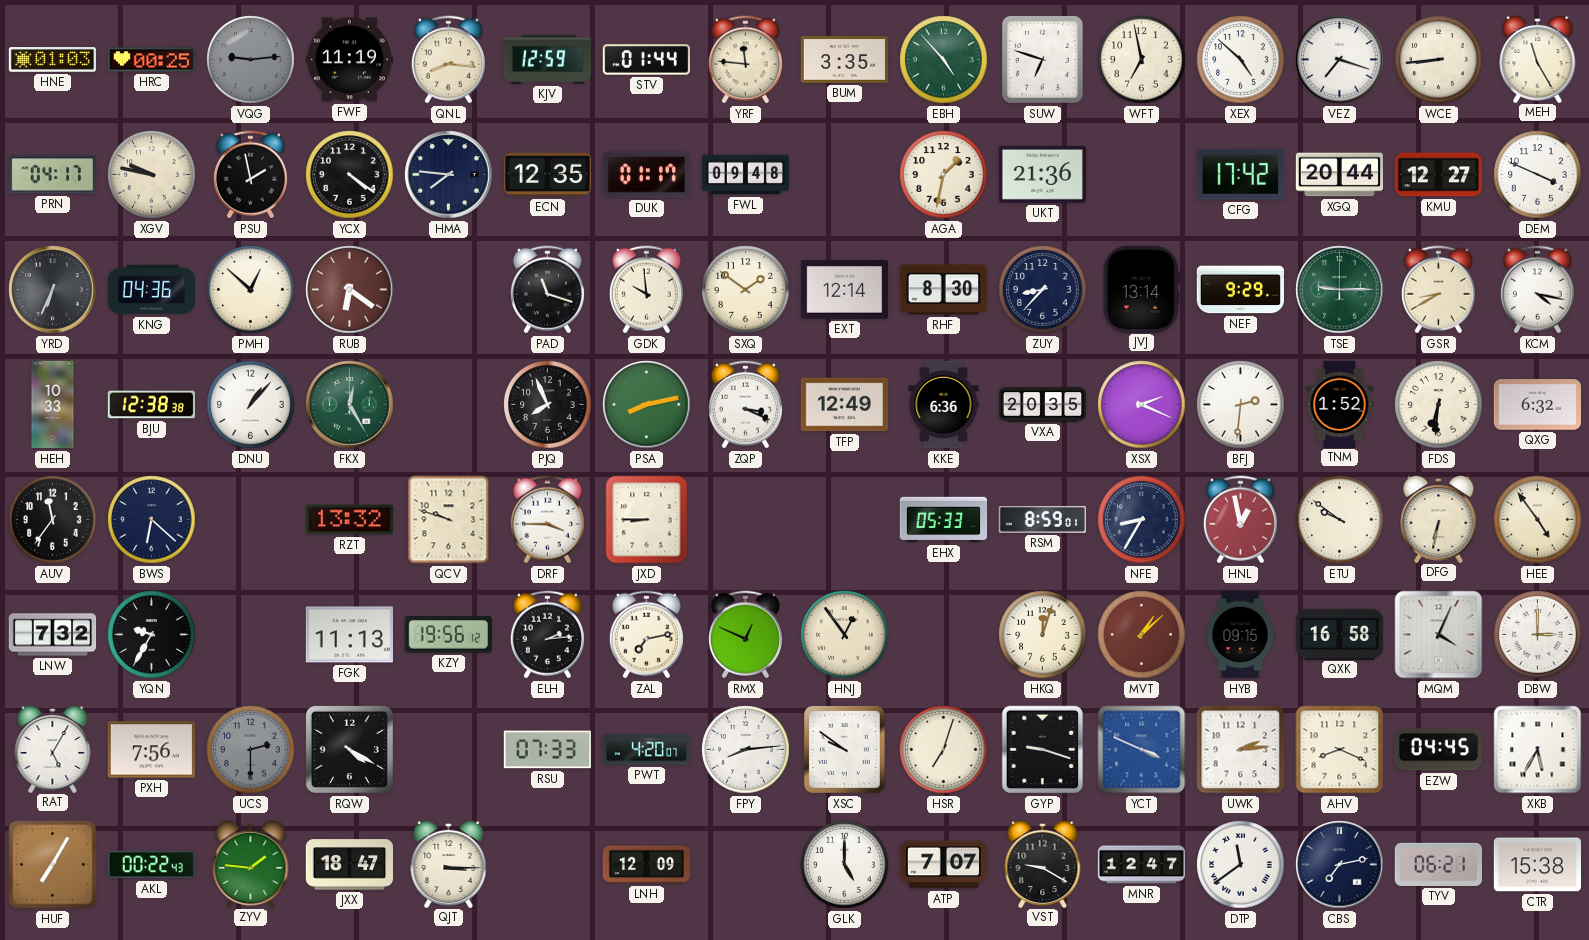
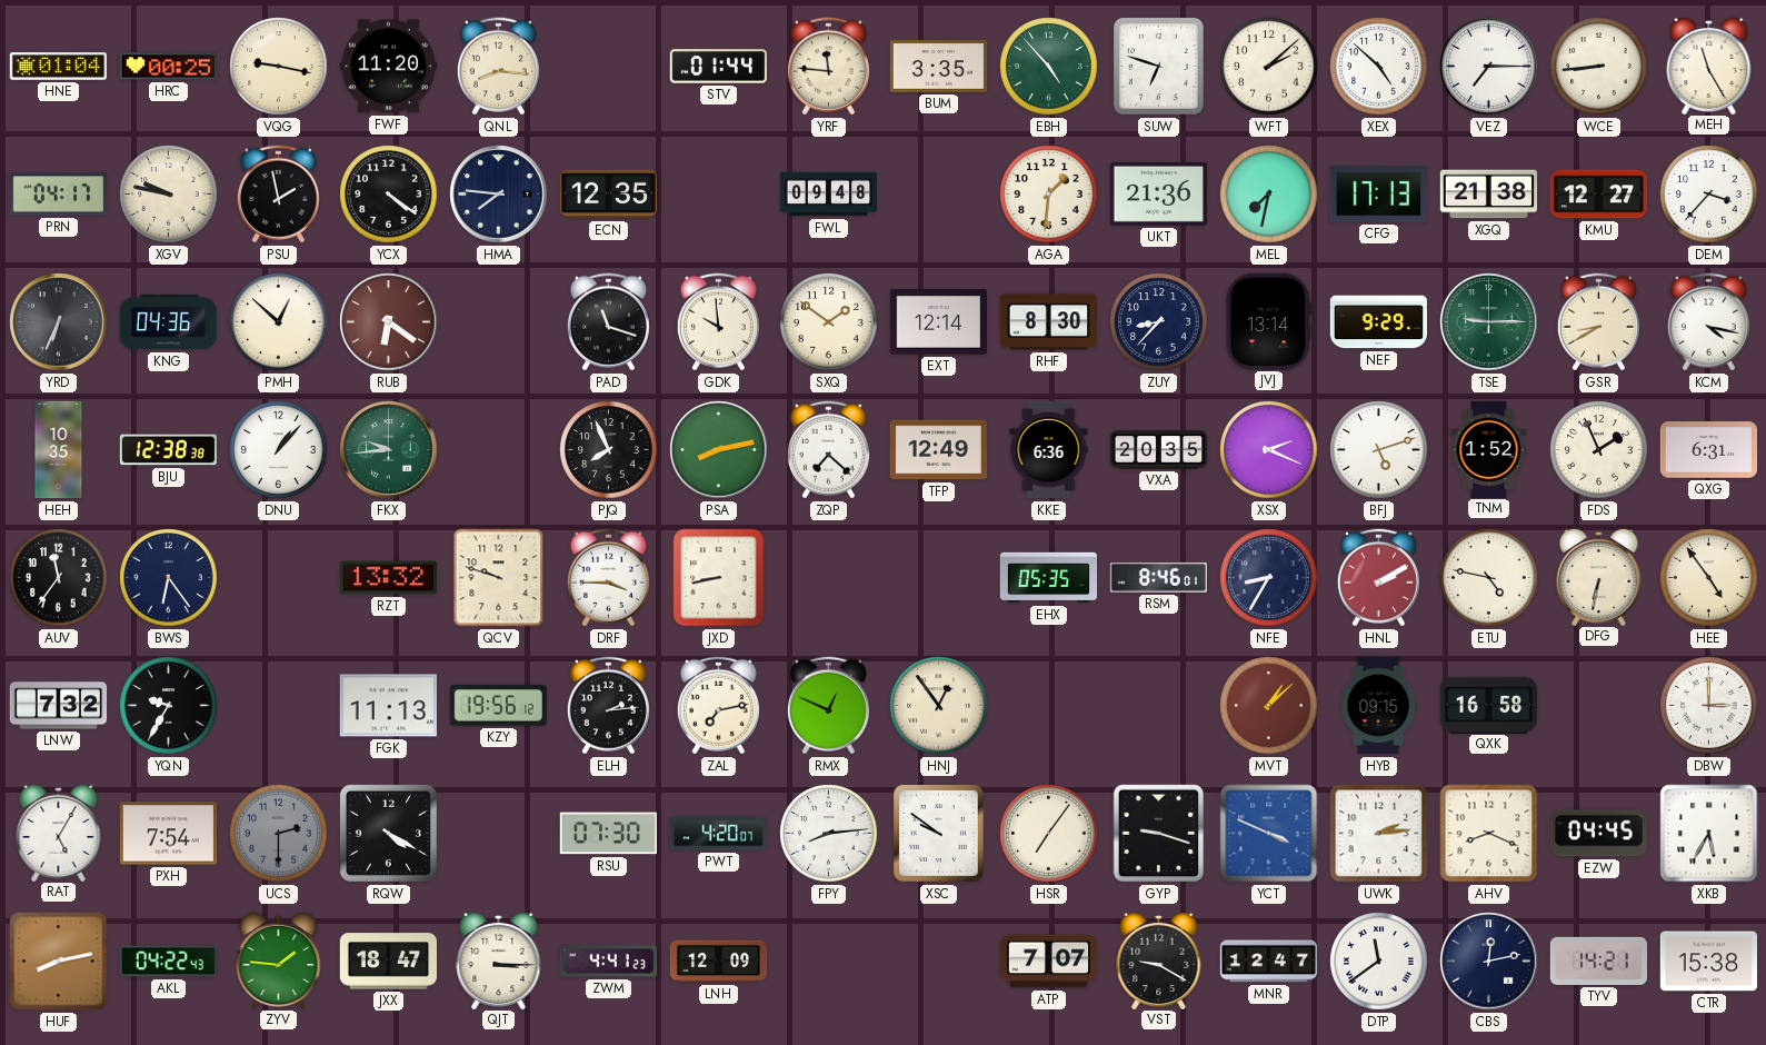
HNE: 01:03 -> 01:04 (58, 67)
VQG: 9:14 -> 9:17 (279, 67)
VQG dial: grey -> cream (279, 67)
FWF: 11:19 -> 11:20 (388, 67)
KJV: 12:59 -> none (547, 59)
WFT: 6:58 -> 2:08 (1269, 67)
VEZ: 7:18 -> 7:15 (1489, 67)
DUK: 01:17 -> none (646, 175)
AGA: 1:32 -> 1:31 (1049, 195)
MEL: none -> 7:32 (1269, 195)
CFG: 17:42 -> 17:13 (1378, 195)
XGQ: 20:44 -> 21:38 (1488, 195)
DEM: 3:49 -> 3:37 (1709, 195)
HEH: 10:33 -> 10:35 (59, 450)
FKX: 12:25 -> 9:44 (389, 450)
ZQP: 3:19 -> 7:22 (828, 450)
BFJ: 2:31 -> 5:12 (1379, 450)
FDS: 6:31 -> 1:56 (1599, 450)
QXG: 6:32 -> 6:31 (1708, 450)
BWS: 6:22 -> 6:24 (169, 578)
JXD: 8:45 -> 8:43 (719, 578)
EHX: 05:33 -> 05:35 (1049, 578)
RSM: 8:59 -> 8:46 (1158, 577)
HNL: 12:58 -> 2:10 (1378, 578)
ETU: 9:51 -> 4:47 (1489, 578)
HKQ: 12:03 -> none (1043, 635)
MQM: 4:04 -> none (1439, 635)
PXH: 7:56 -> 7:54 (168, 834)
RSU: 07:33 -> 07:30 (608, 834)
HSR: 7:03 -> 7:06 (1049, 834)
HUF: 7:05 -> 8:13 (59, 962)
AKL: 00:22 -> 04:22 (168, 962)
ZWM: none -> 4:41 (608, 962)
GLK: 5:00 -> none (845, 865)
CBS: 7:13 -> 12:13 (1489, 962)
TYV: 06:21 -> 14:21 (1598, 961)
